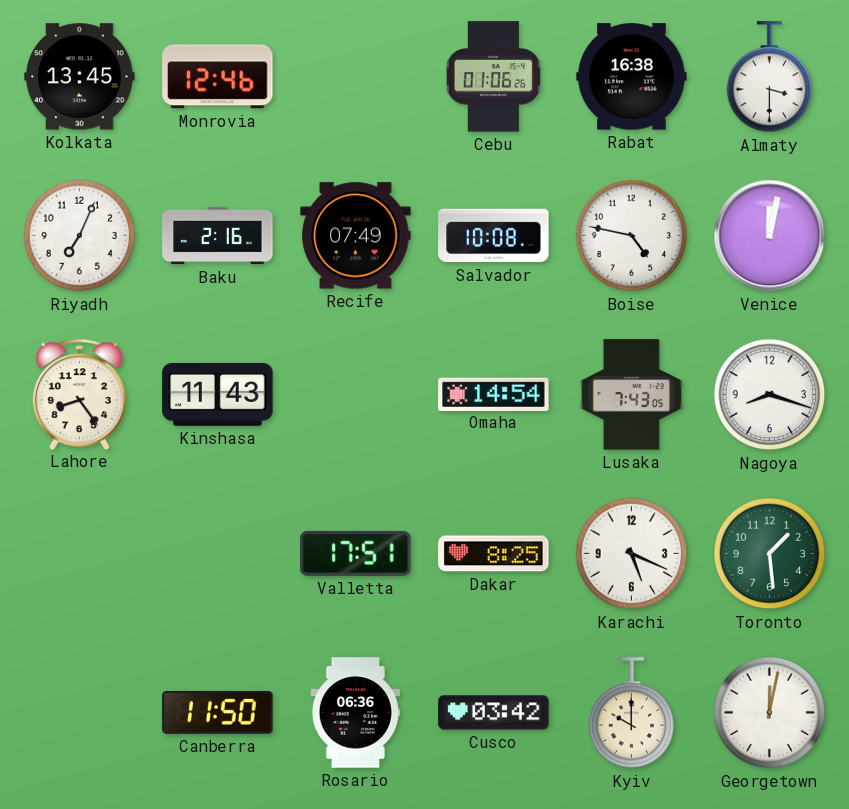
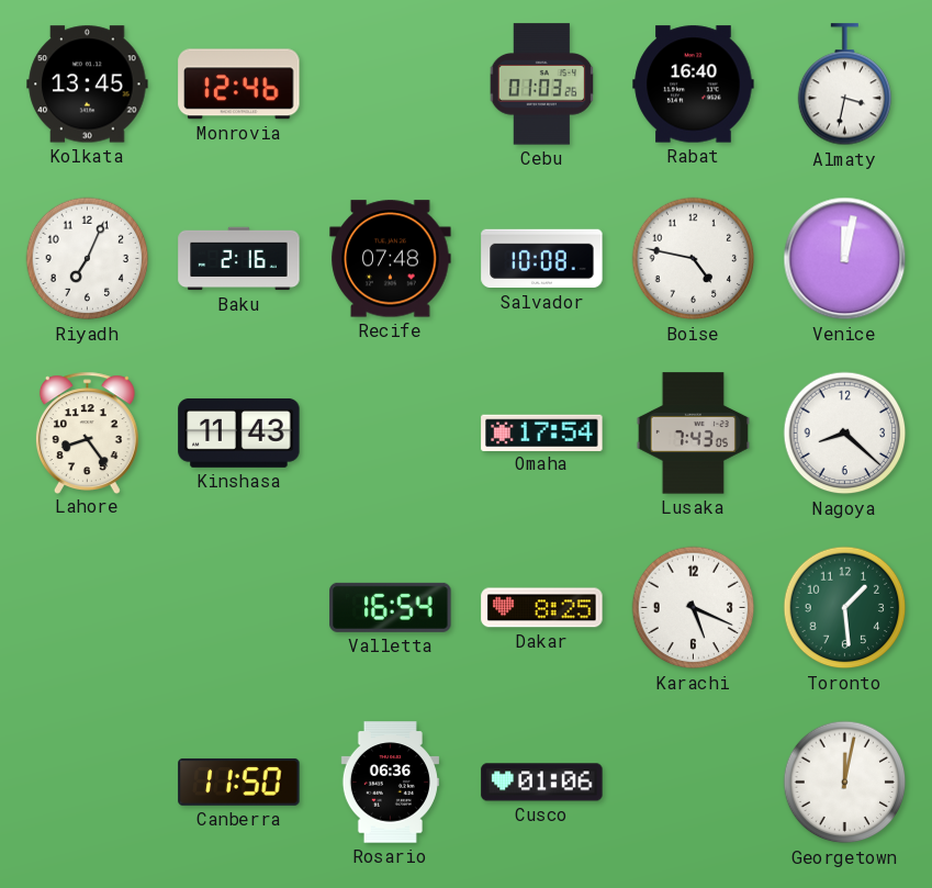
Cebu: 01:06 -> 01:03 (542, 85)
Rabat: 16:38 -> 16:40 (694, 85)
Almaty: 3:30 -> 3:32 (845, 85)
Recife: 07:49 -> 07:48 (391, 259)
Omaha: 14:54 -> 17:54 (542, 432)
Nagoya: 8:18 -> 8:22 (845, 434)
Valletta: 17:51 -> 16:54 (391, 607)
Cusco: 03:42 -> 01:06 (542, 783)
Kyiv: 10:00 -> none (632, 713)
